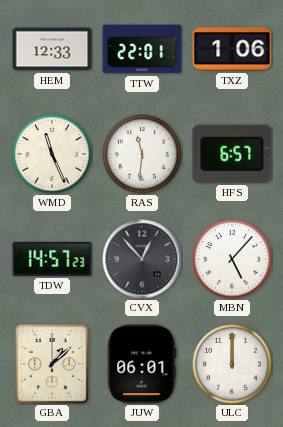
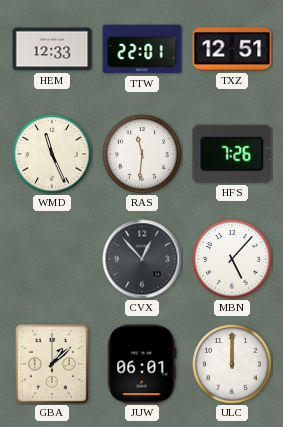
TXZ: 1:06 -> 12:51 (232, 49)
HFS: 6:57 -> 7:26 (232, 154)
TDW: 14:57 -> none (52, 259)
